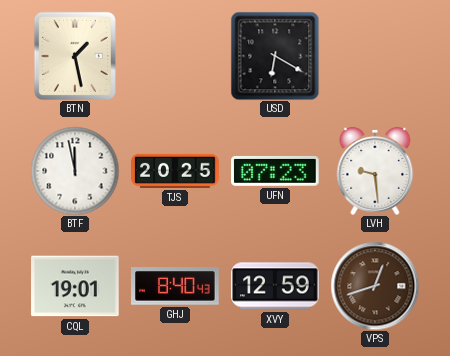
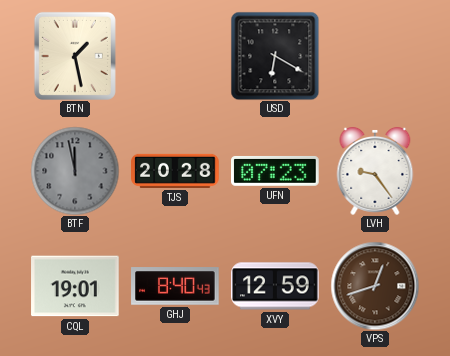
BTF dial: white -> grey (75, 171)
TJS: 20:25 -> 20:28 (175, 171)
LVH: 9:29 -> 9:24 (375, 171)
